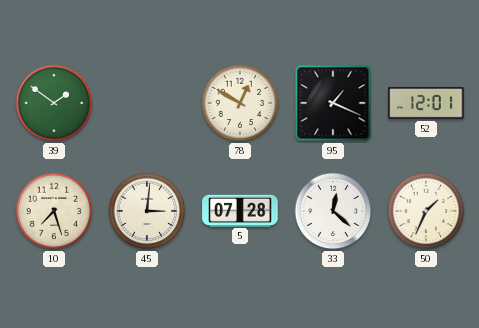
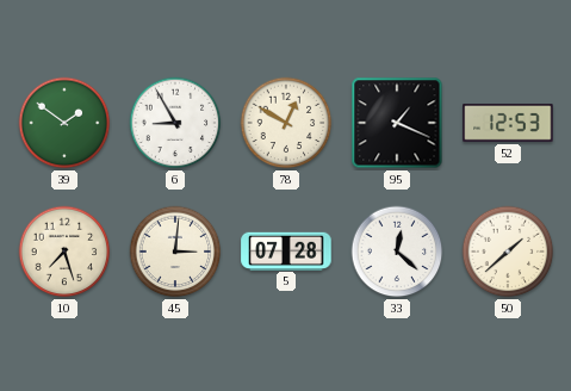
6: none -> 8:55 (175, 123)
52: 12:01 -> 12:53 (508, 123)
50: 1:34 -> 1:38 (508, 252)
